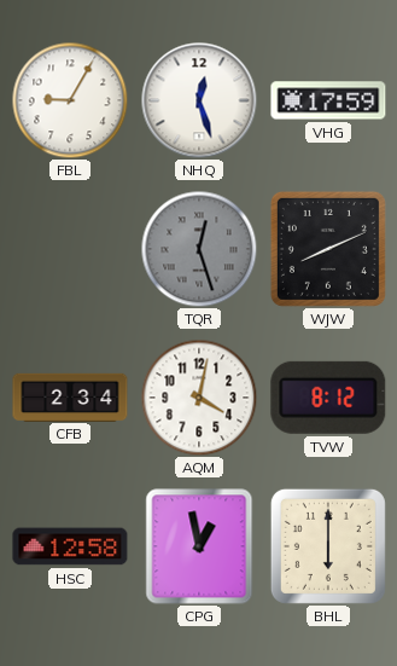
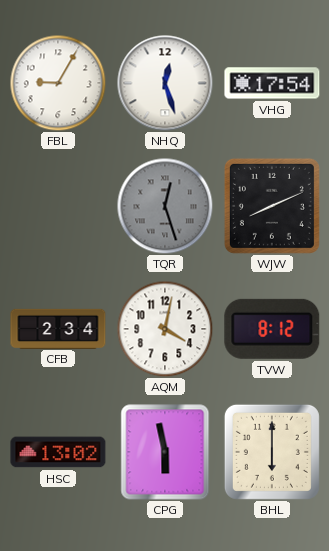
VHG: 17:59 -> 17:54 (272, 83)
HSC: 12:58 -> 13:02 (58, 452)
CPG: 12:58 -> 5:58 (165, 452)
